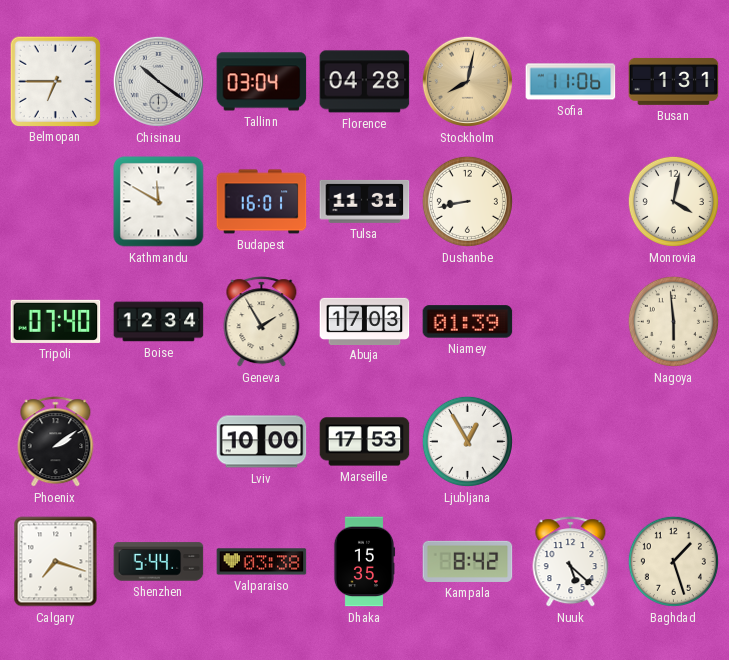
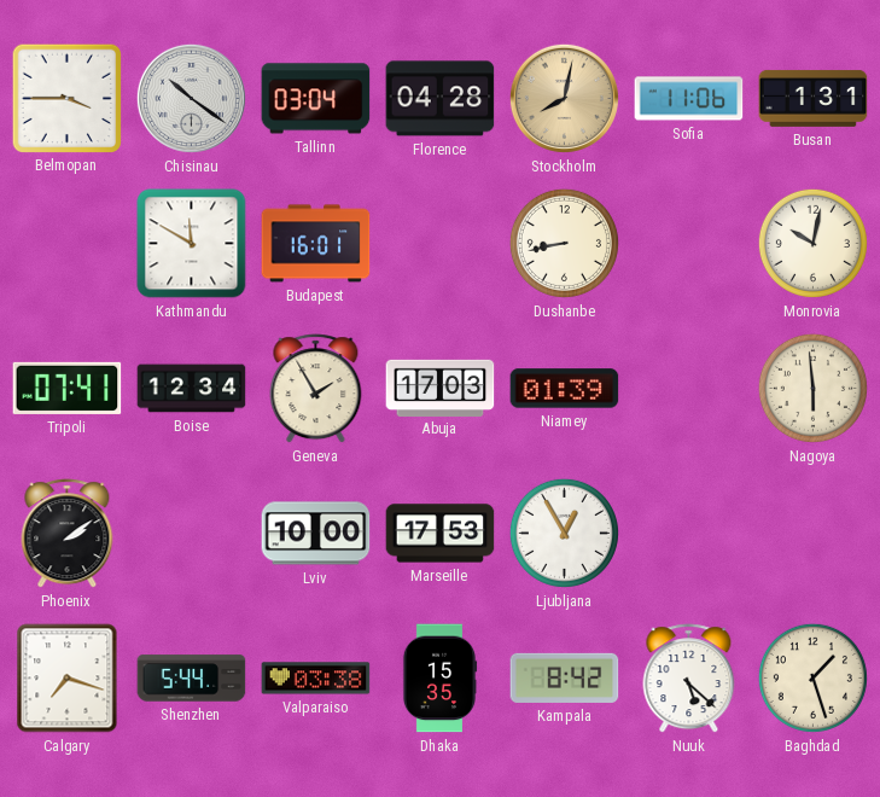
Belmopan: 6:45 -> 3:45 (66, 98)
Tulsa: 11:31 -> none (365, 201)
Monrovia: 4:02 -> 10:02 (812, 243)
Tripoli: 07:40 -> 07:41 (68, 388)
